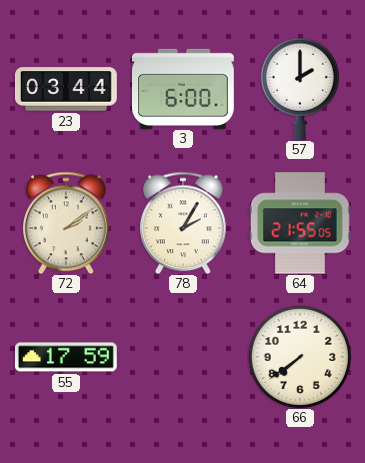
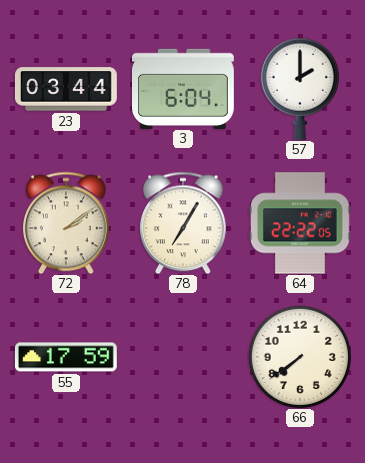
3: 6:00 -> 6:04 (184, 88)
78: 2:05 -> 7:05 (183, 223)
64: 21:55 -> 22:22 (300, 223)
